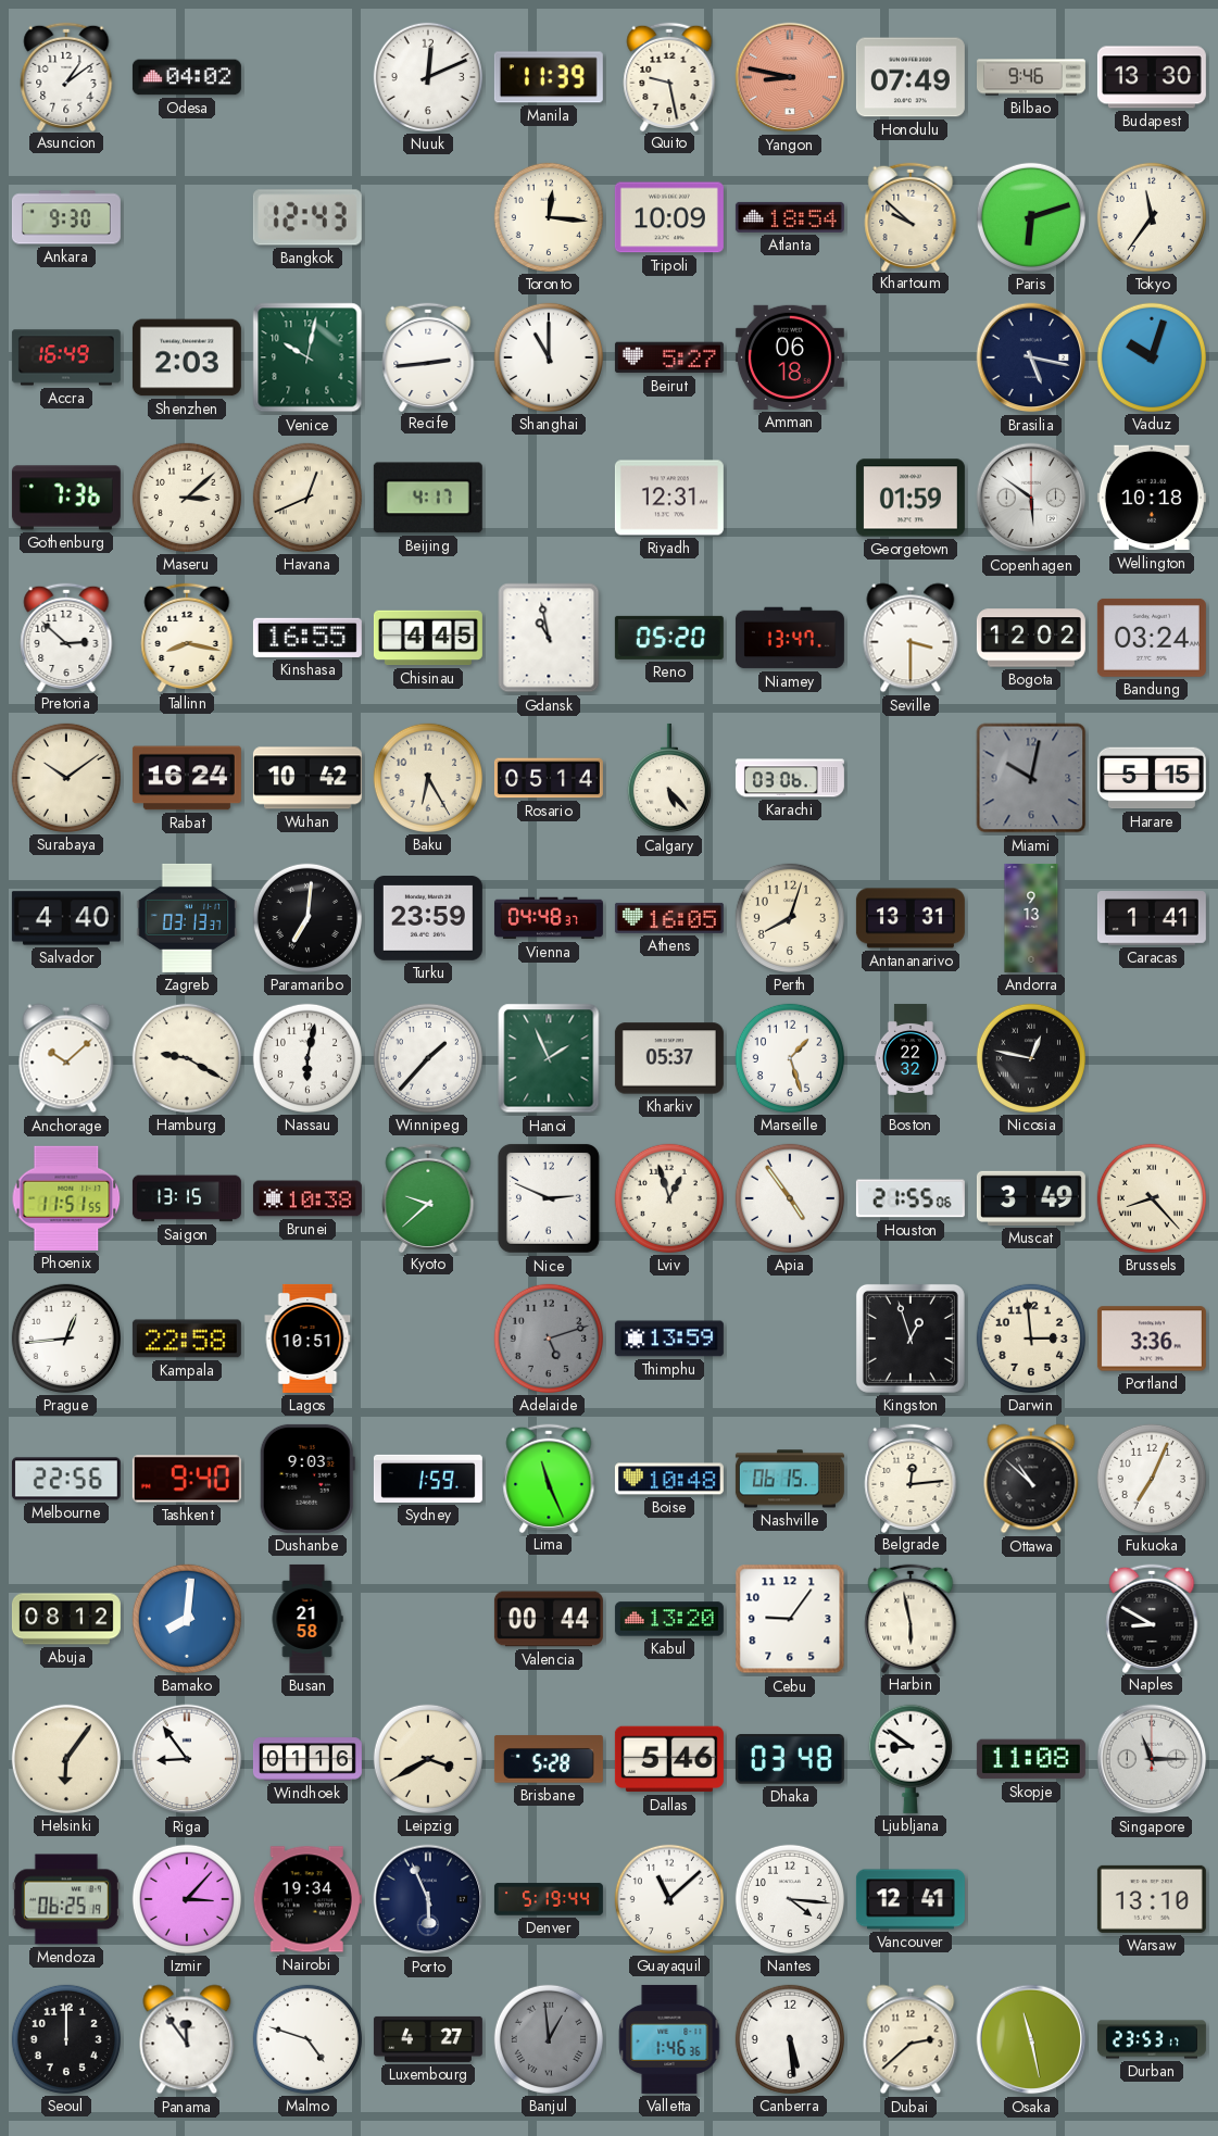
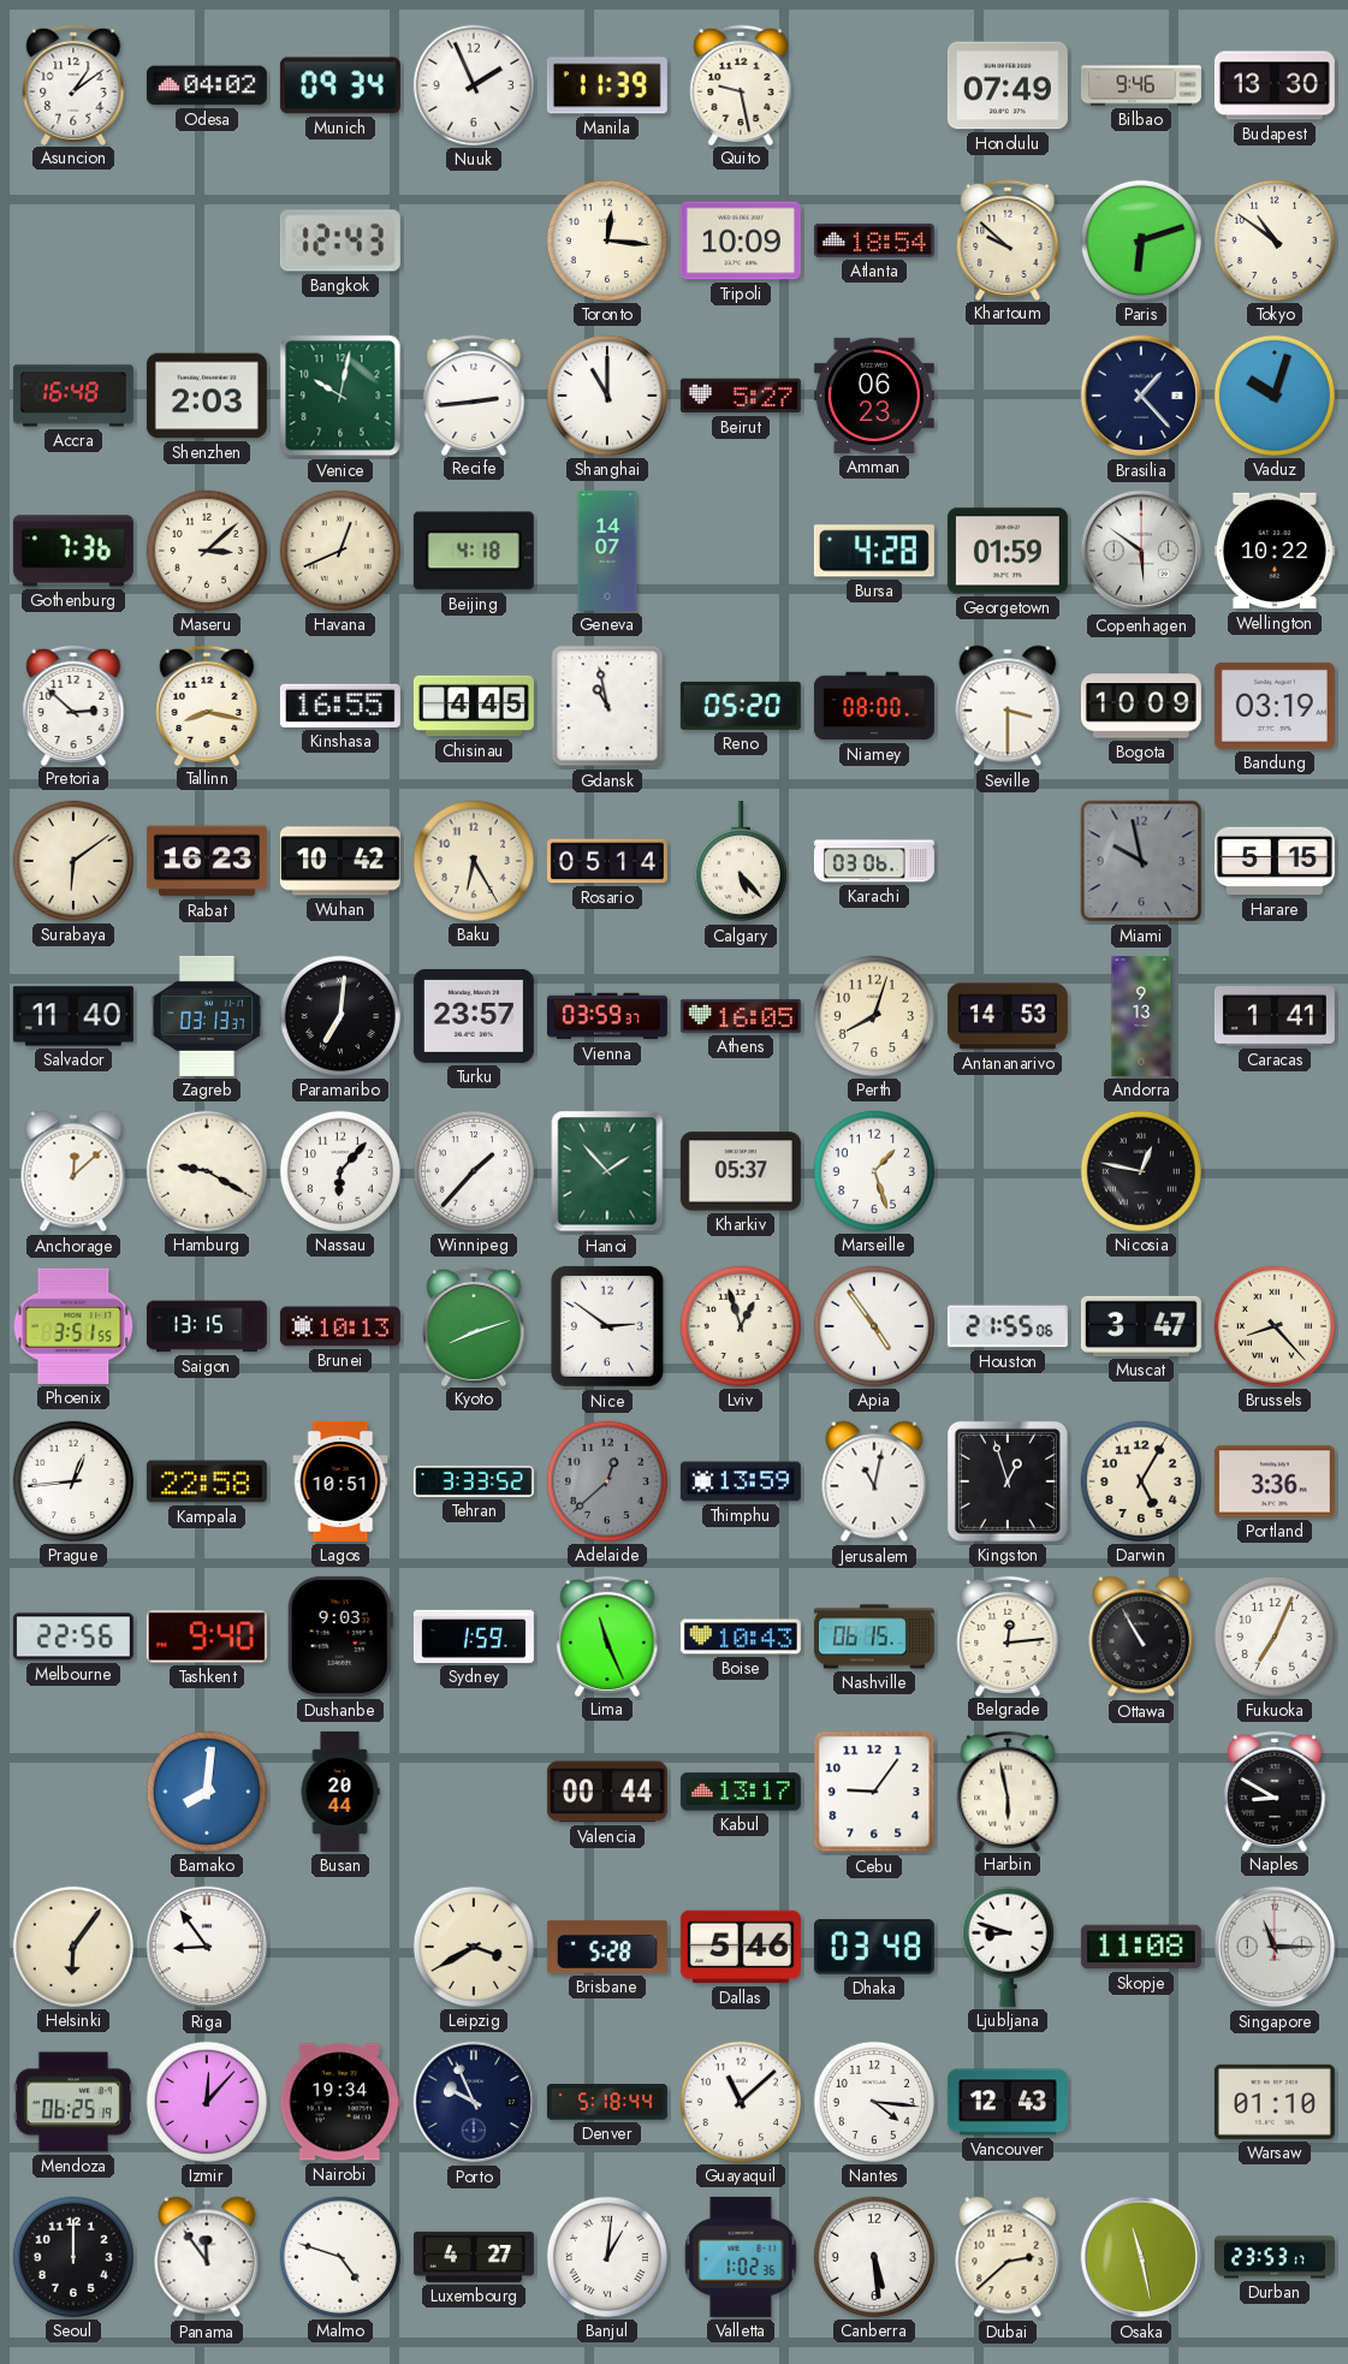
Munich: none -> 09:34 (340, 85)
Nuuk: 12:11 -> 1:56 (474, 85)
Yangon: 8:47 -> none (790, 77)
Ankara: 9:30 -> none (66, 217)
Tokyo: 11:36 -> 10:51 (1275, 240)
Accra: 16:49 -> 16:48 (73, 396)
Amman: 06:18 -> 06:23 (874, 396)
Brasilia: 5:17 -> 1:23 (1141, 396)
Beijing: 4:17 -> 4:18 (474, 551)
Geneva: none -> 14:07 (607, 551)
Riyadh: 12:31 -> none (669, 498)
Bursa: none -> 4:28 (874, 551)
Wellington: 10:18 -> 10:22 (1275, 551)
Niamey: 13:47 -> 08:00 (874, 706)
Bogota: 12:02 -> 10:09 (1141, 706)
Bandung: 03:24 -> 03:19 (1275, 706)
Surabaya: 10:09 -> 6:09 (73, 861)
Rabat: 16:24 -> 16:23 (207, 861)
Miami: 10:02 -> 9:58 (1141, 861)
Salvador: 4:40 -> 11:40 (73, 1016)
Turku: 23:59 -> 23:57 (474, 1017)
Vienna: 04:48 -> 03:59 (607, 1016)
Antananarivo: 13:31 -> 14:53 (1008, 1016)
Anchorage: 10:08 -> 12:08 (73, 1171)
Nassau: 6:02 -> 6:07 (340, 1171)
Hanoi: 1:56 -> 1:53 (607, 1171)
Boston: 22:32 -> none (911, 1058)
Phoenix: 11:51 -> 3:51 (73, 1326)
Brunei: 10:38 -> 10:13 (340, 1326)
Kyoto: 9:38 -> 8:12 (474, 1325)
Nice: 2:49 -> 2:51 (607, 1326)
Muscat: 3:49 -> 3:47 (1141, 1326)
Tehran: none -> 3:33 (474, 1481)
Adelaide: 5:12 -> 12:38 (607, 1481)
Jerusalem: none -> 11:02 (874, 1481)
Darwin: 2:59 -> 5:05 (1141, 1481)
Boise: 10:48 -> 10:43 (741, 1637)
Ottawa: 10:52 -> 10:55 (1141, 1637)
Abuja: 08:12 -> none (66, 1619)
Busan: 21:58 -> 20:44 (340, 1792)
Kabul: 13:20 -> 13:17 (741, 1792)
Windhoek: 01:16 -> none (307, 1759)
Ljubljana: 8:51 -> 8:48 (1008, 1947)
Izmir: 3:07 -> 12:07 (207, 2102)
Porto: 5:56 -> 9:56 (474, 2102)
Denver: 5:19 -> 5:18 (607, 2102)
Vancouver: 12:41 -> 12:43 (1008, 2102)
Warsaw: 13:10 -> 01:10 (1275, 2102)
Banjul: 12:59 -> 1:01 (607, 2257)
Banjul dial: grey -> white (607, 2257)
Valletta: 1:46 -> 1:02 (741, 2257)
